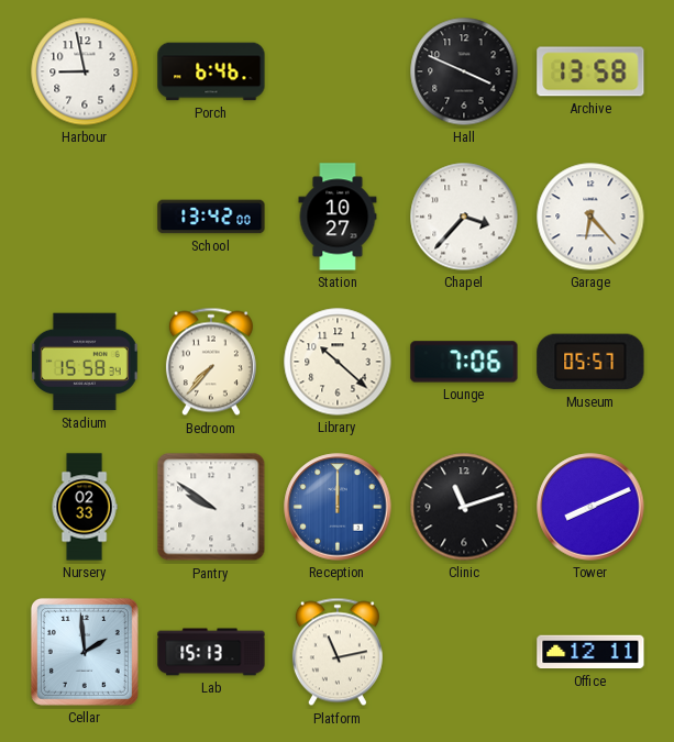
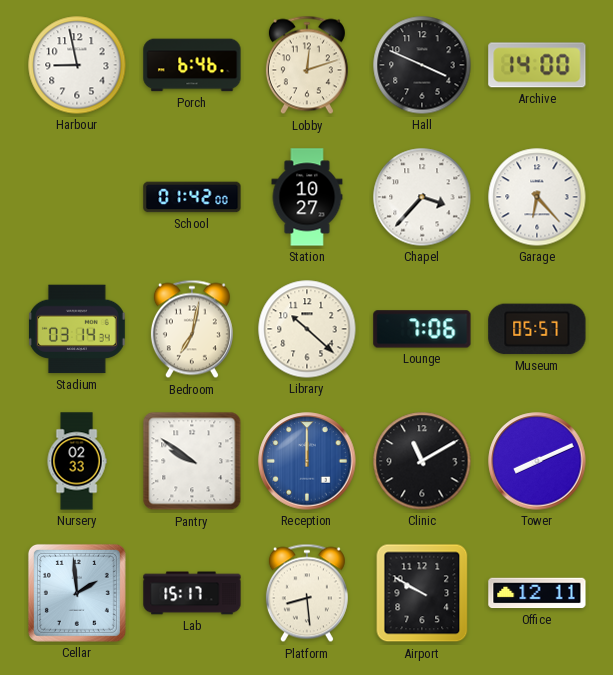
Lobby: none -> 12:12 (307, 65)
Archive: 13:58 -> 14:00 (537, 65)
School: 13:42 -> 01:42 (192, 197)
Stadium: 15:58 -> 03:14 (77, 329)
Bedroom: 7:37 -> 7:02 (192, 329)
Clinic: 11:12 -> 11:10 (422, 461)
Lab: 15:13 -> 15:17 (192, 593)
Platform: 11:13 -> 8:29 (307, 593)
Airport: none -> 9:50 (422, 593)
